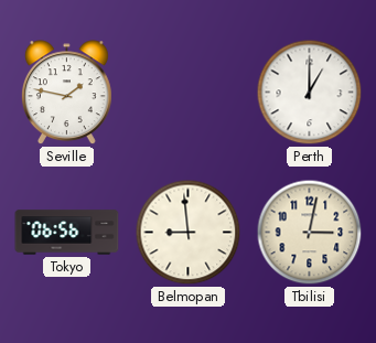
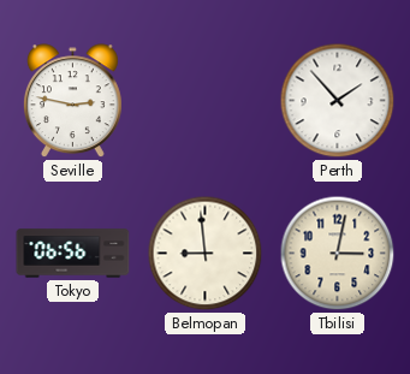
Seville: 1:47 -> 2:47 (72, 101)
Perth: 1:00 -> 1:53 (338, 101)
